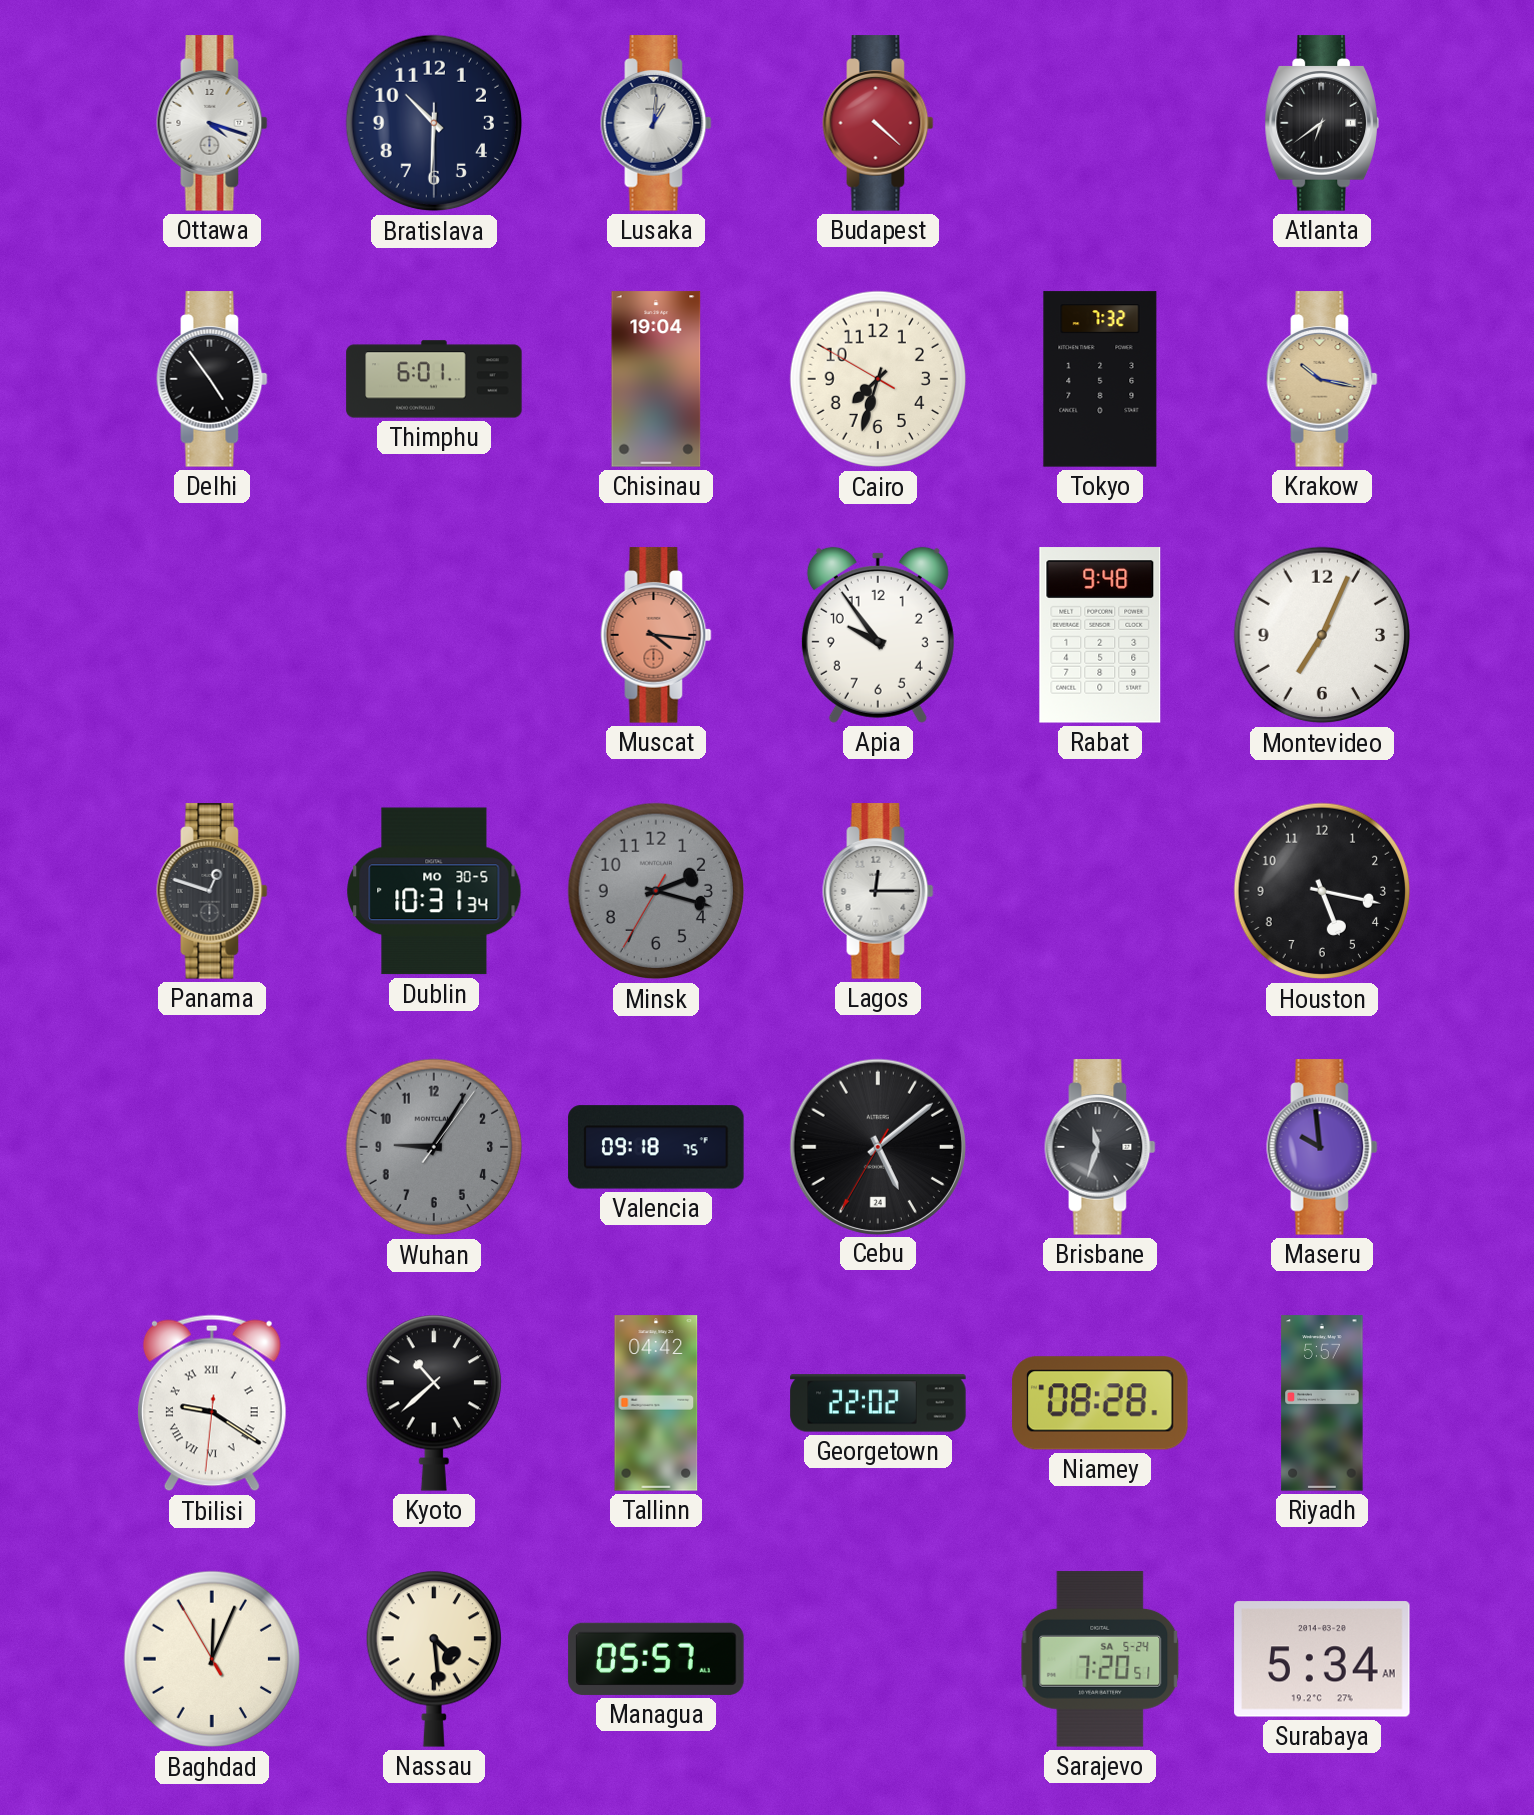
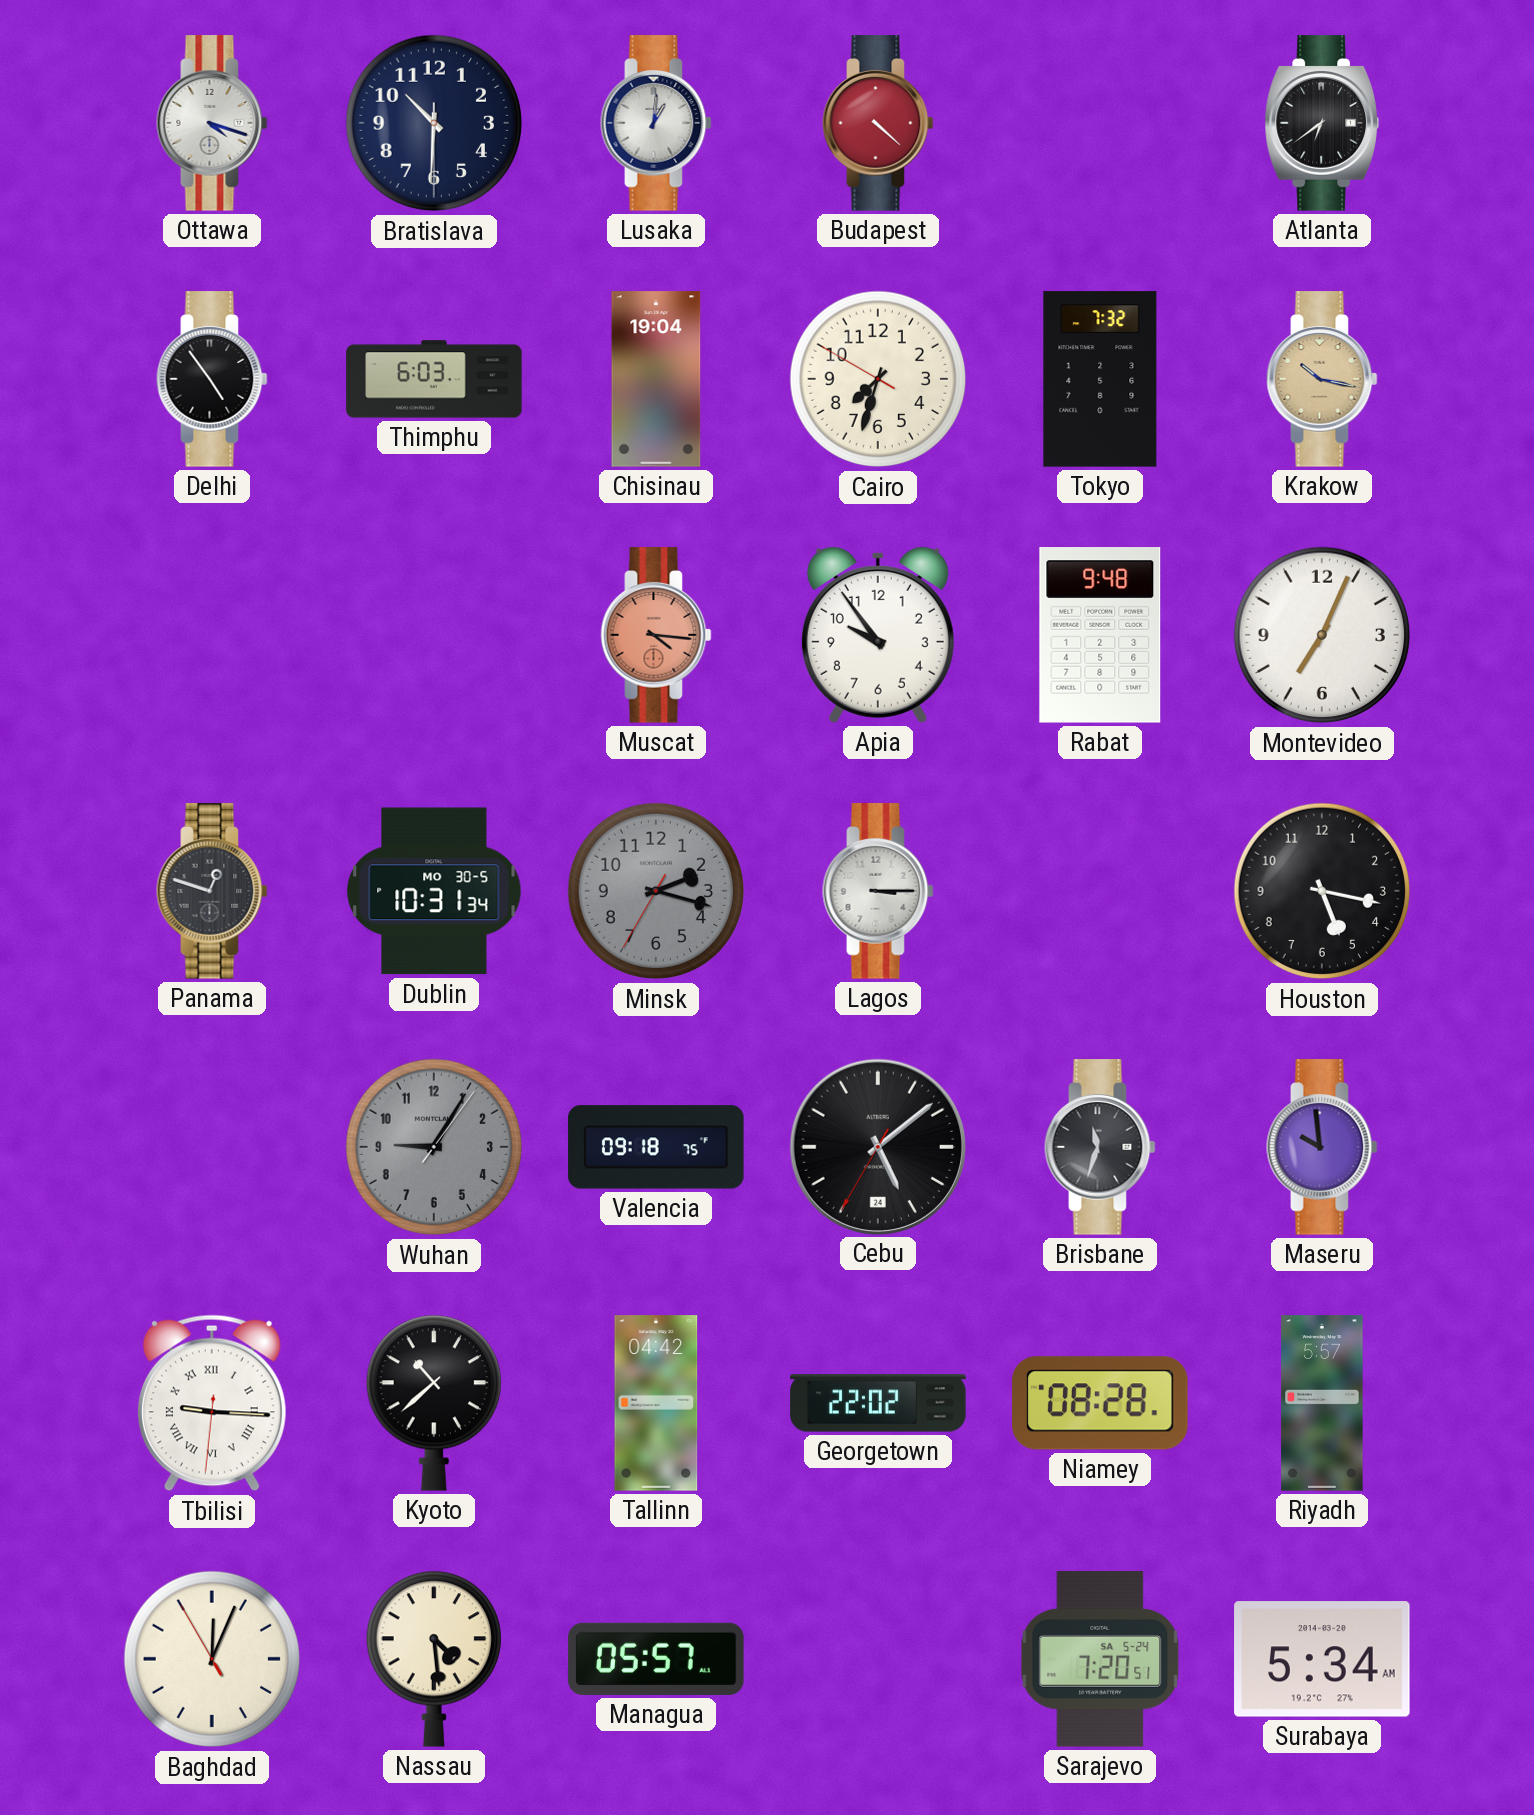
Thimphu: 6:01 -> 6:03 (434, 379)
Lagos: 12:15 -> 3:15 (878, 891)
Tbilisi: 9:20 -> 9:15 (212, 1403)
